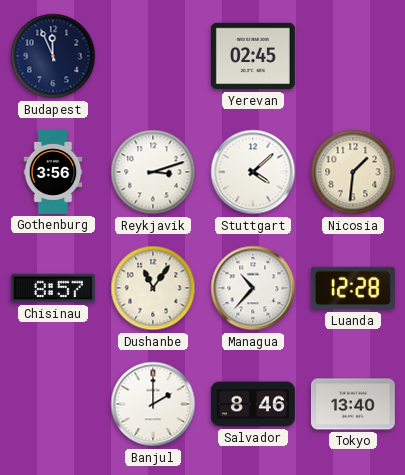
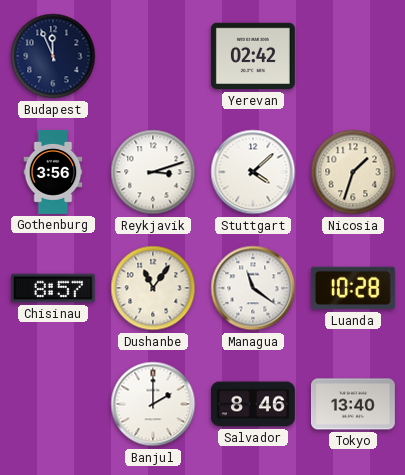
Yerevan: 02:45 -> 02:42 (253, 56)
Nicosia: 1:31 -> 1:33 (353, 172)
Managua: 10:37 -> 11:21 (253, 288)
Luanda: 12:28 -> 10:28 (353, 288)
